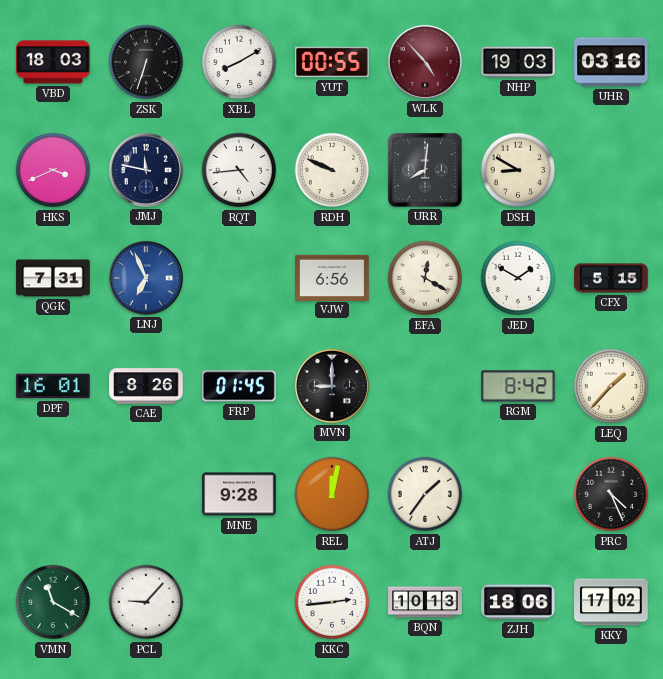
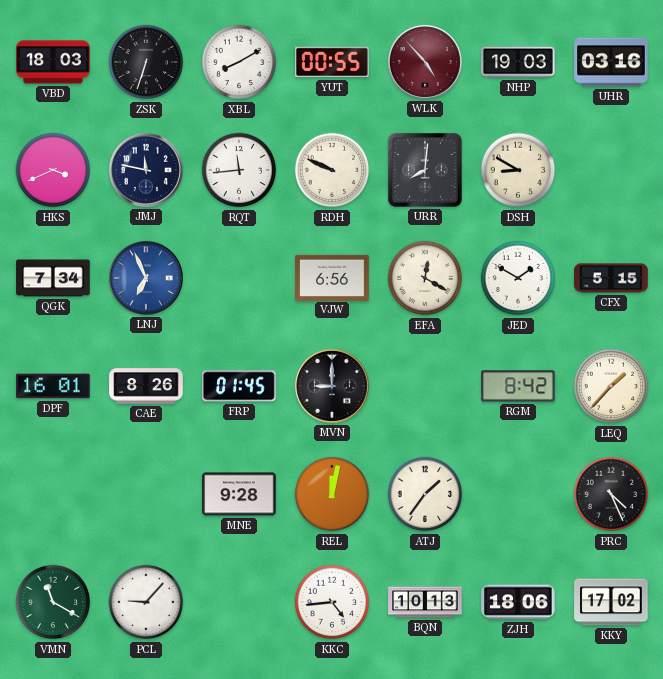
RQT: 4:44 -> 11:44 (239, 170)
QGK: 7:31 -> 7:34 (53, 278)
KKC: 2:44 -> 4:44 (332, 602)
